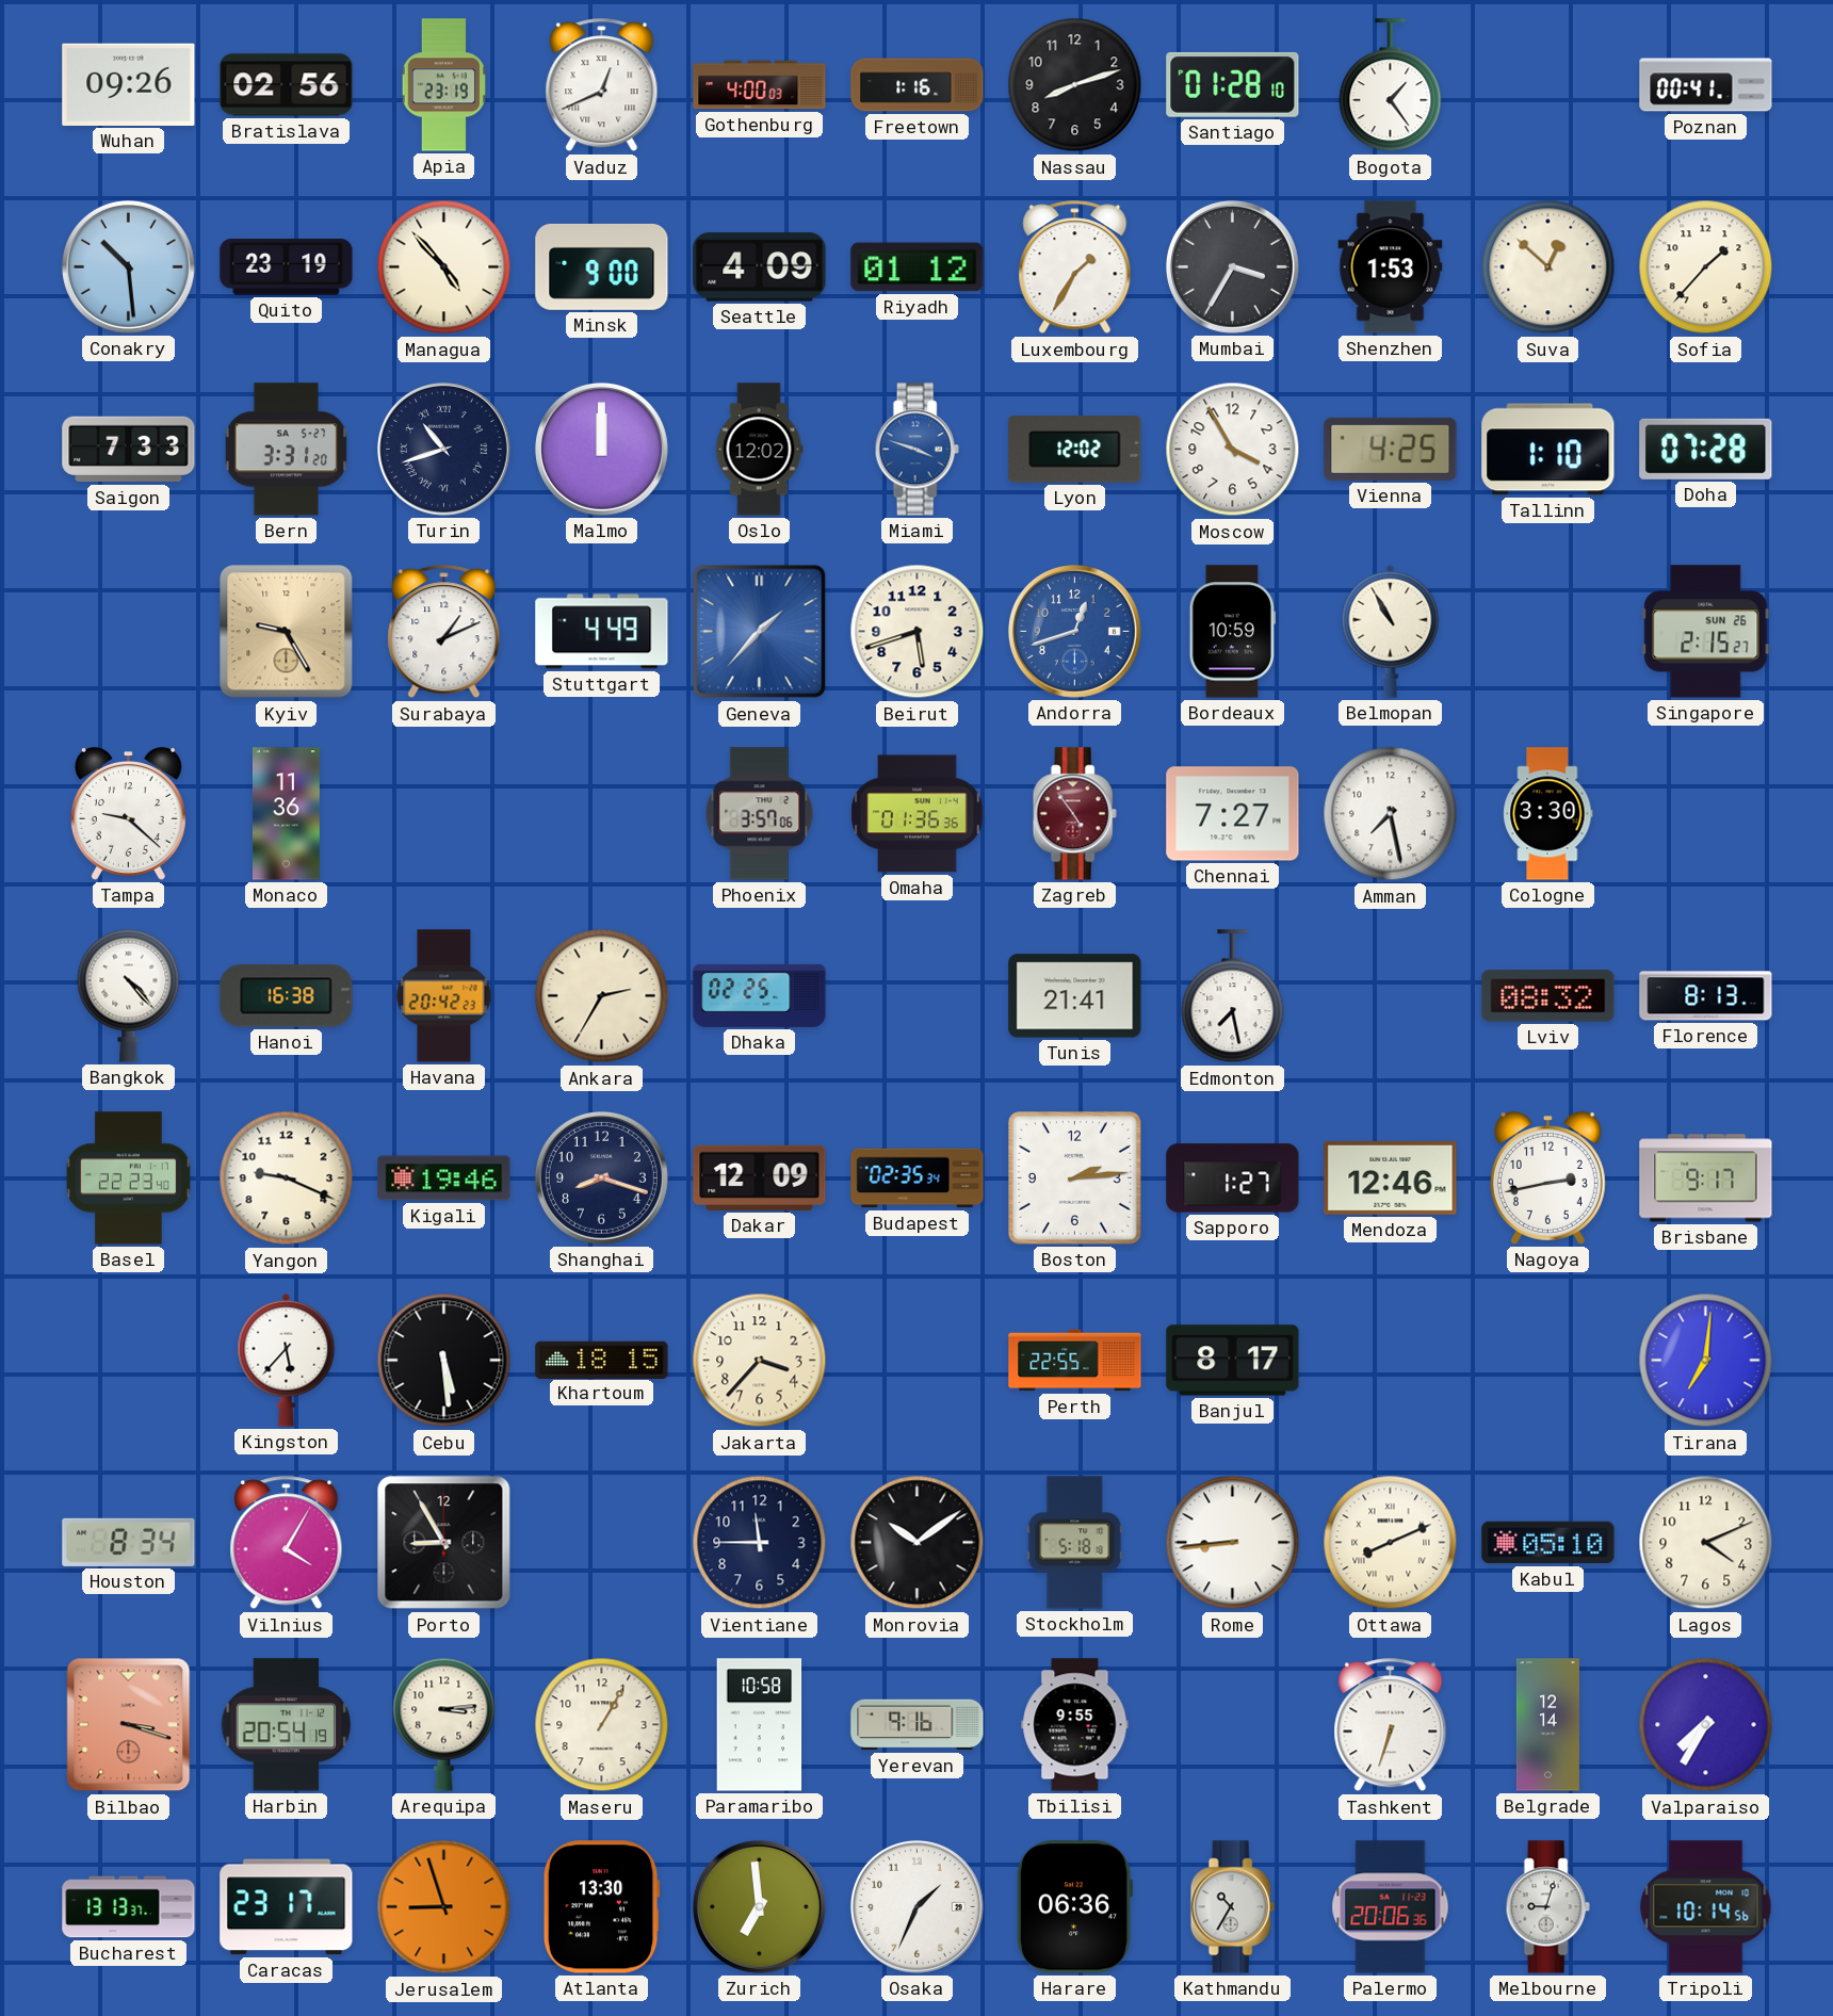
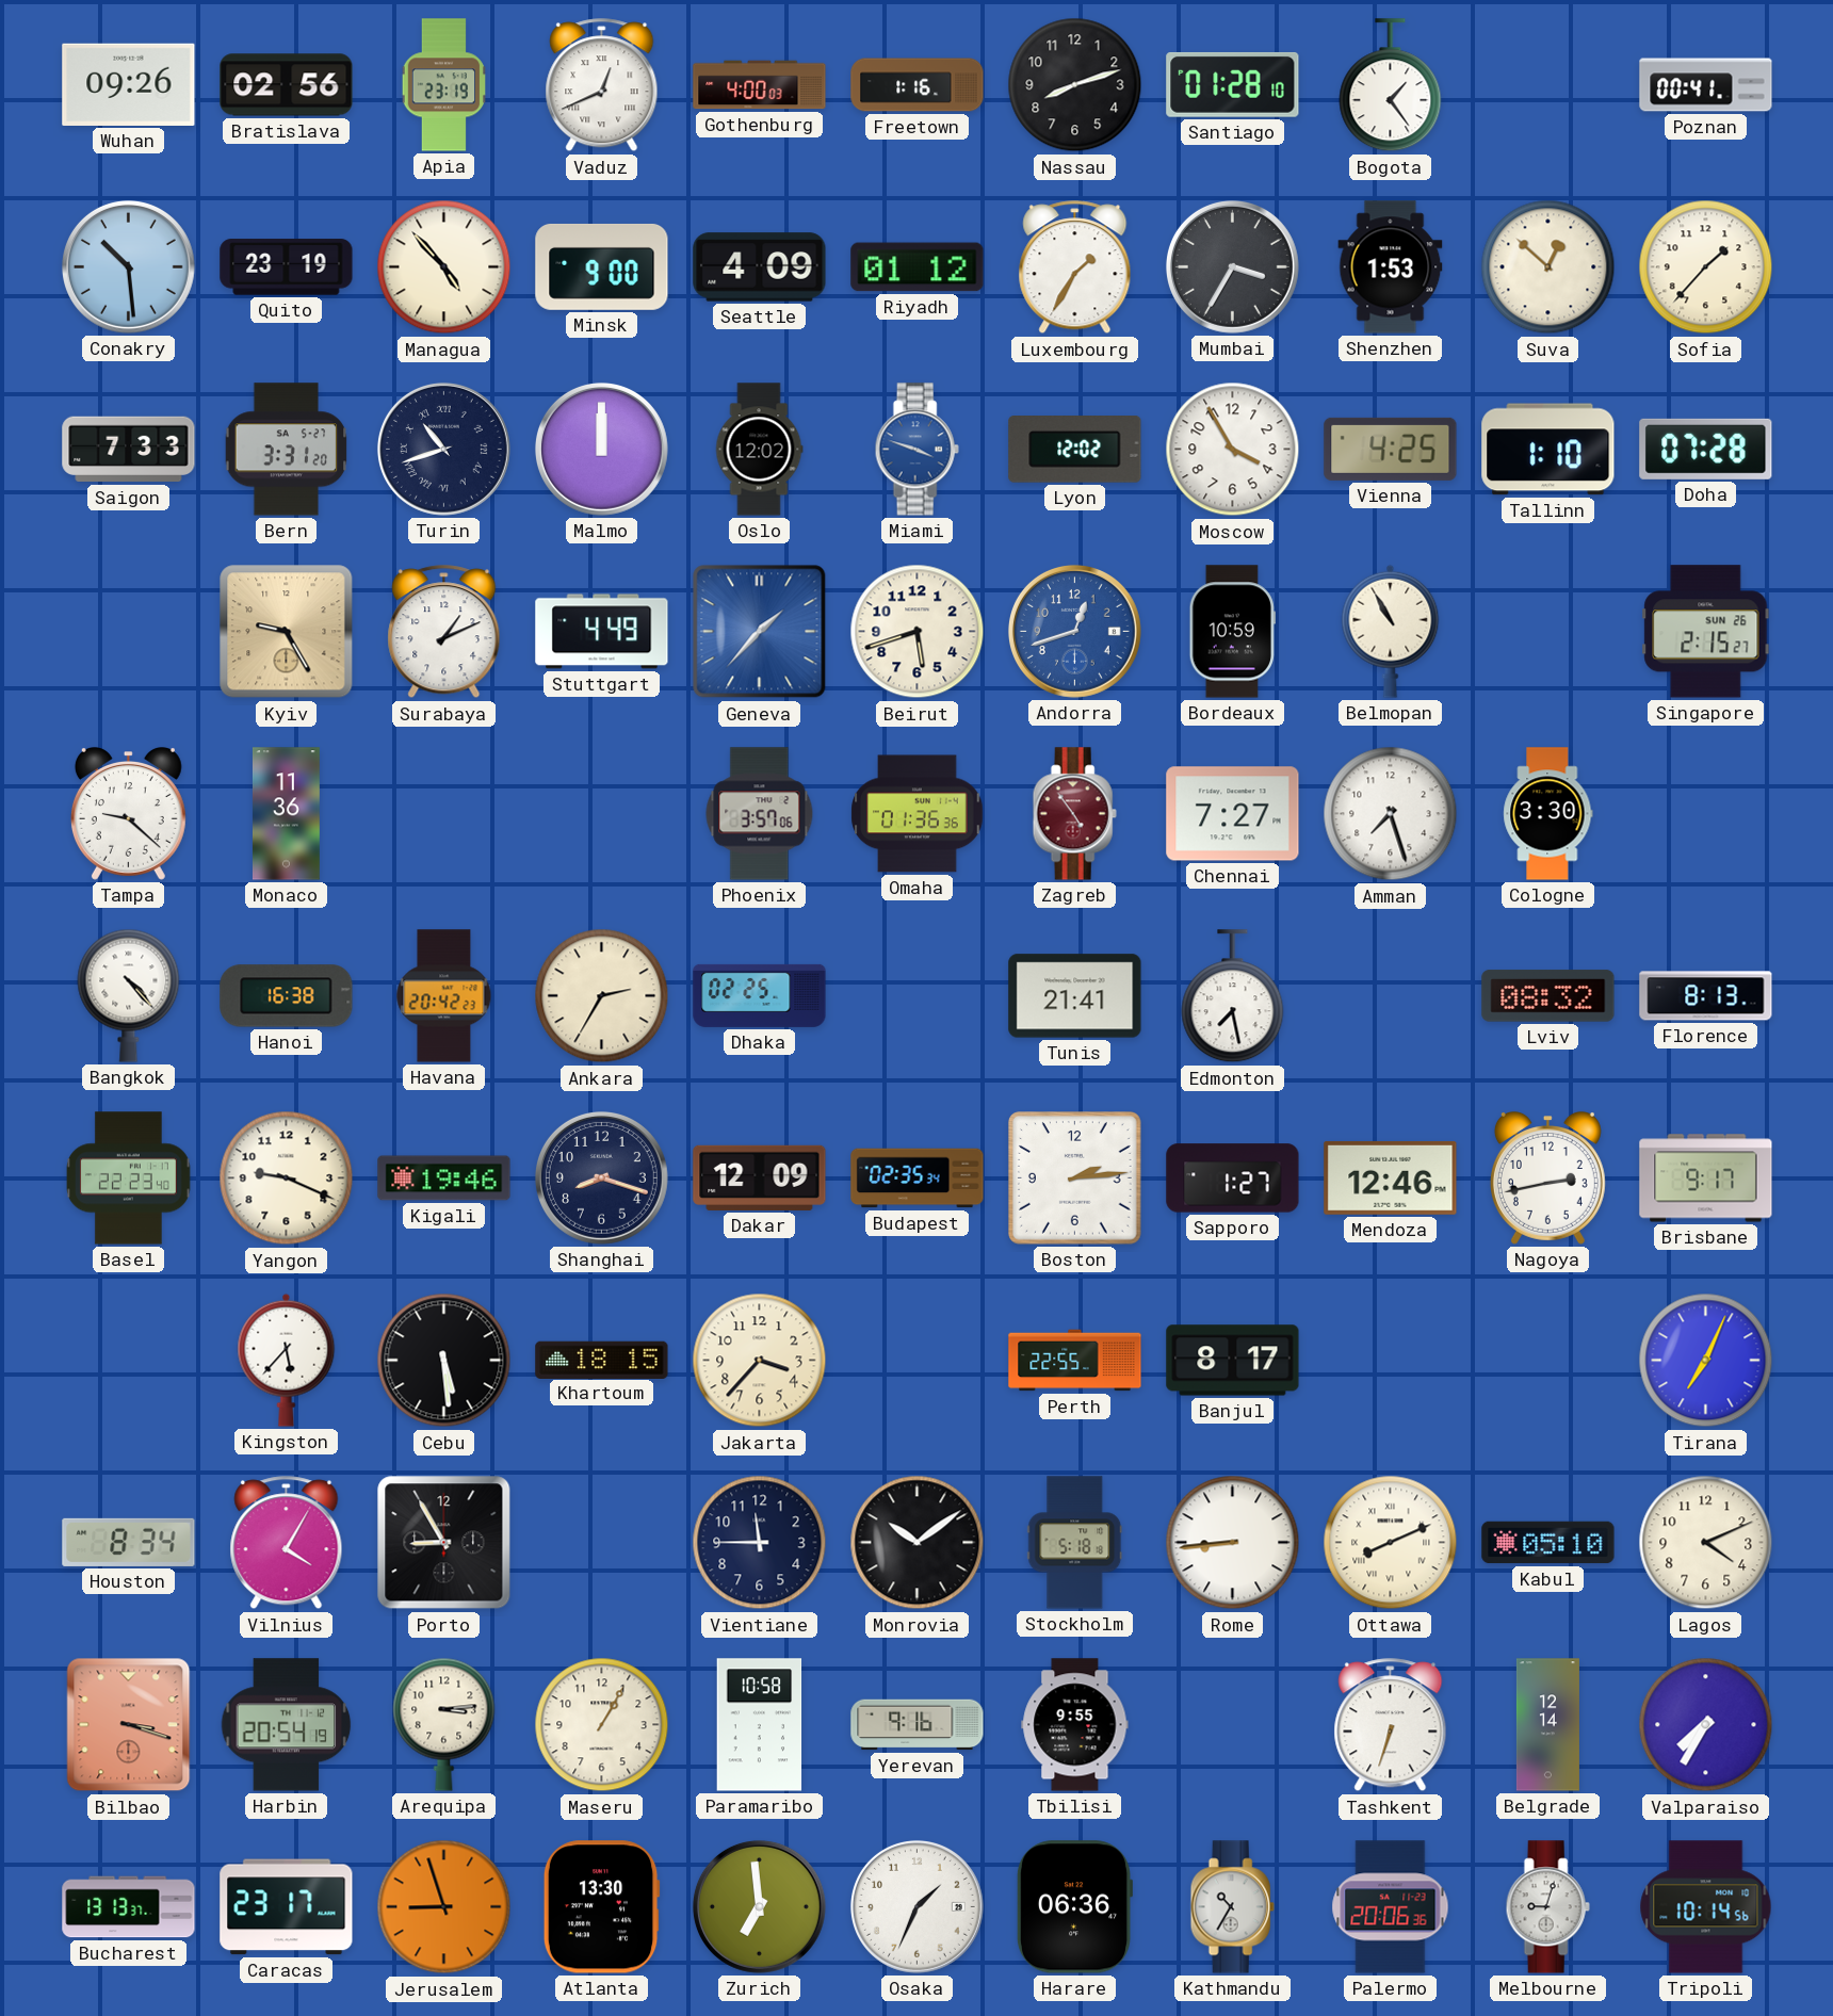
Amman: 7:28 -> 7:27 (1391, 814)
Tirana: 7:01 -> 7:04 (1706, 1361)
